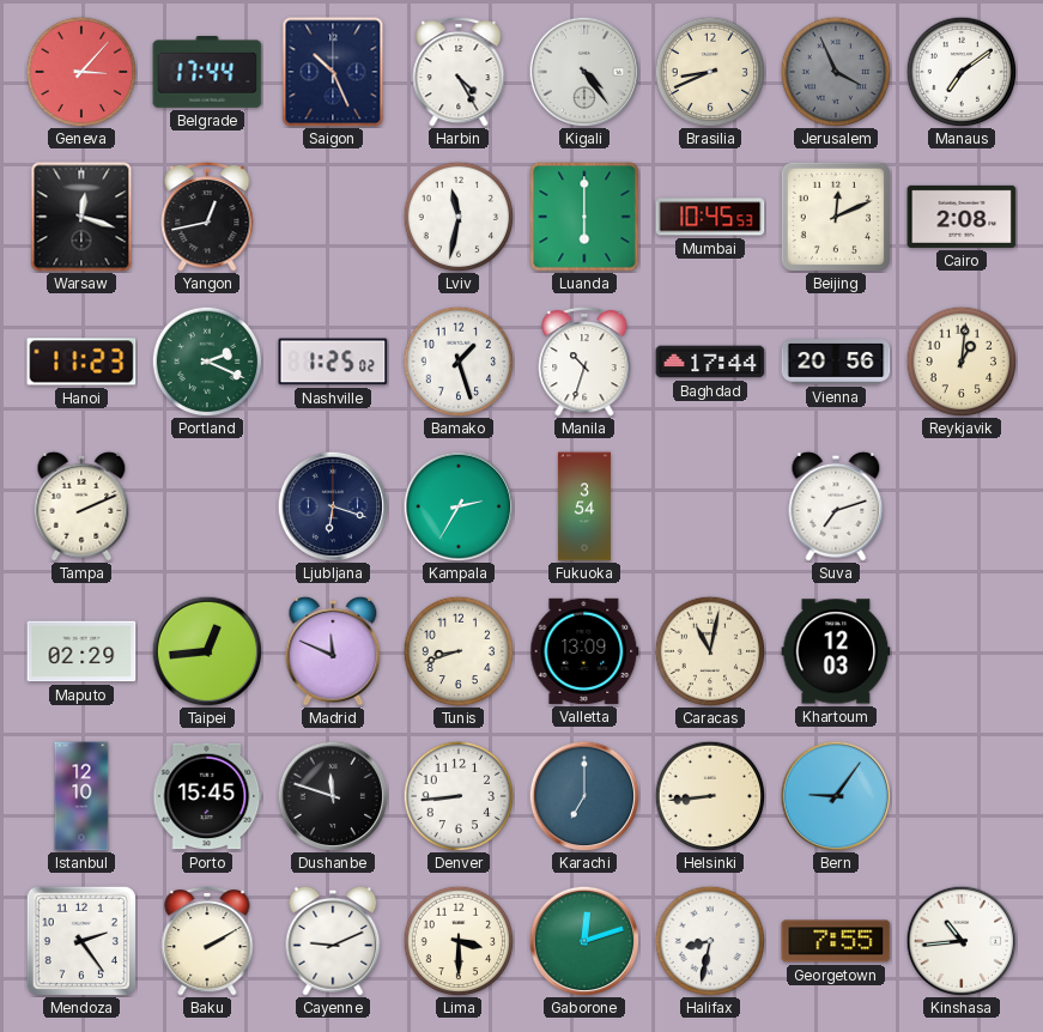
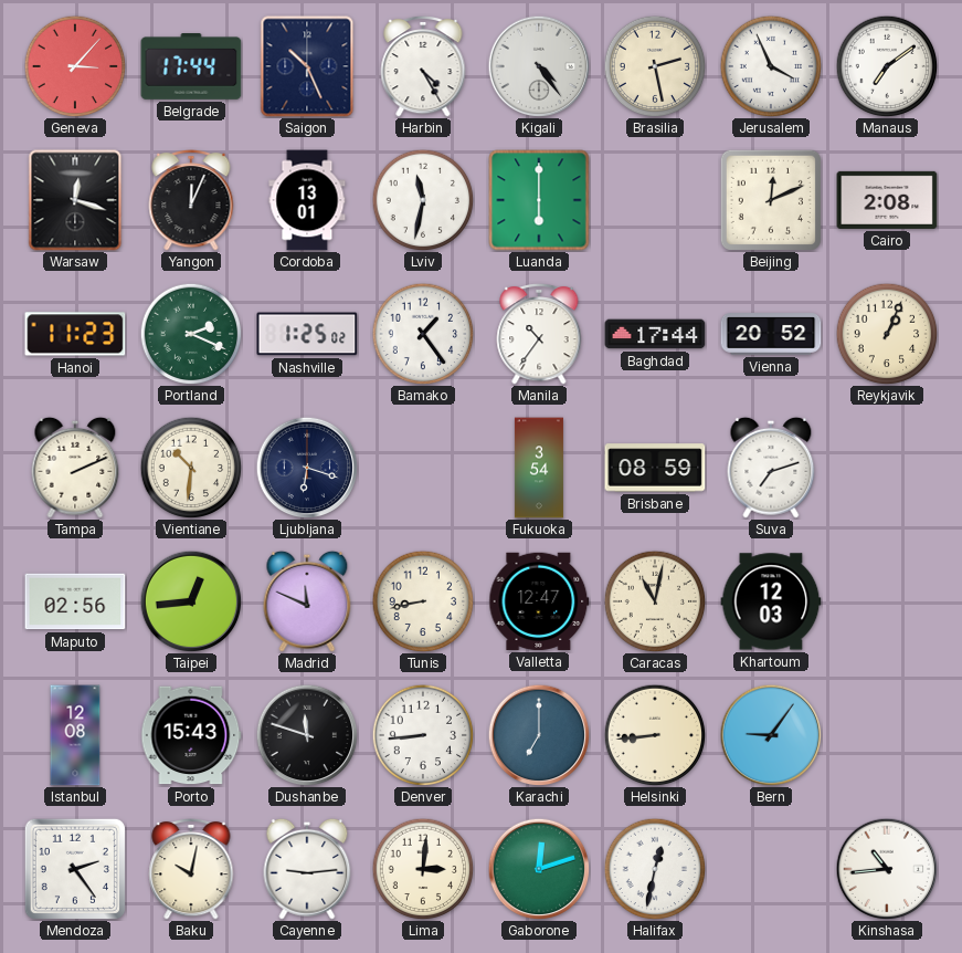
Brasilia: 8:41 -> 2:28 (655, 66)
Jerusalem dial: grey -> white (771, 66)
Yangon: 12:43 -> 12:04 (191, 200)
Cordoba: none -> 13:01 (307, 200)
Mumbai: 10:45 -> none (710, 217)
Bamako: 1:27 -> 1:24 (423, 334)
Manila: 10:33 -> 10:36 (539, 334)
Vienna: 20:56 -> 20:52 (771, 334)
Reykjavik: 1:01 -> 1:04 (887, 334)
Vientiane: none -> 10:31 (191, 468)
Kampala: 2:35 -> none (459, 506)
Brisbane: none -> 08:59 (655, 468)
Maputo: 02:29 -> 02:56 (75, 601)
Tunis: 8:42 -> 8:43 (423, 601)
Valletta: 13:09 -> 12:47 (539, 601)
Istanbul: 12:10 -> 12:08 (75, 735)
Porto: 15:45 -> 15:43 (191, 735)
Baku: 2:10 -> 10:02 (191, 869)
Cayenne: 9:11 -> 9:14 (307, 869)
Lima: 3:30 -> 3:01 (423, 869)
Halifax: 8:32 -> 12:32 (655, 869)
Georgetown: 7:55 -> none (836, 941)
